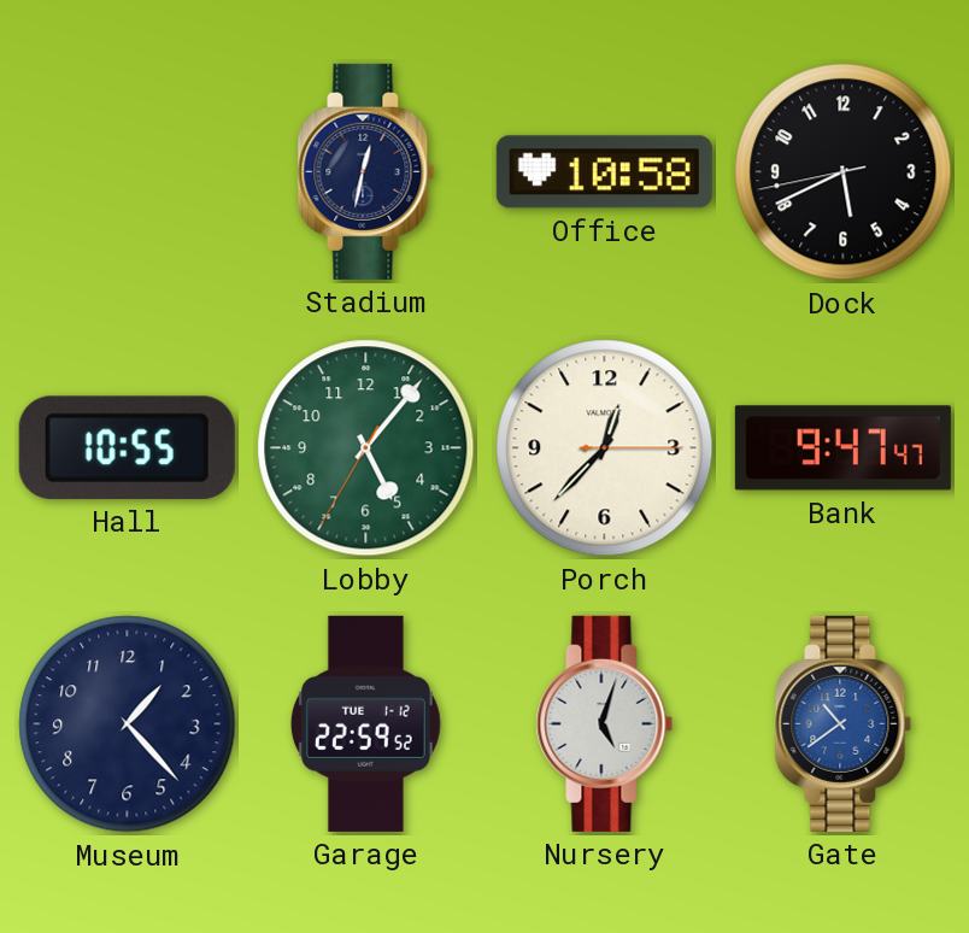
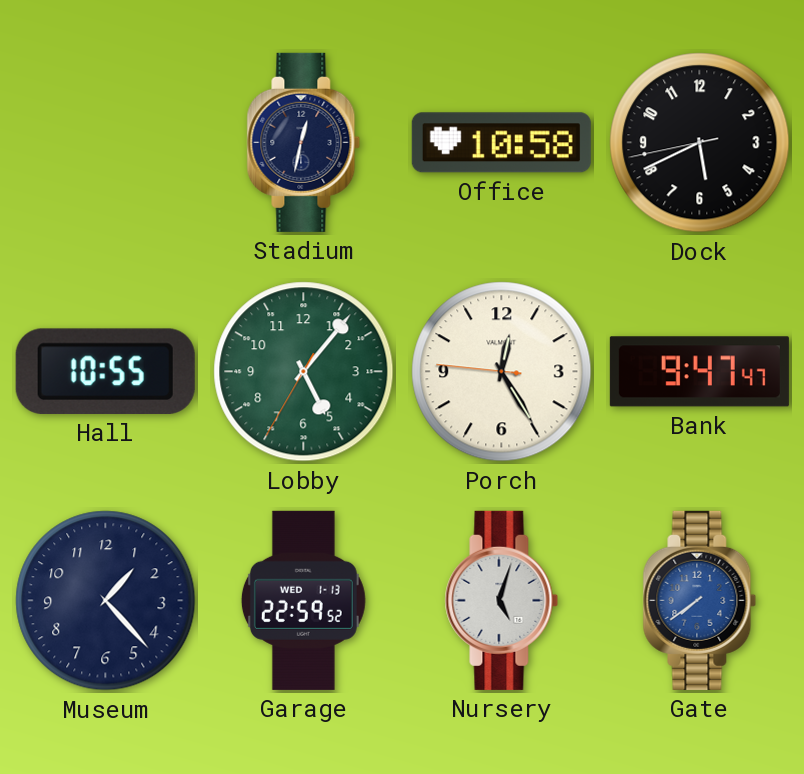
Porch: 12:37 -> 12:24 (502, 372)
Garage date: TUE 1-12 -> WED 1-13 (303, 600)
Gate: 10:39 -> 7:39 (700, 600)
